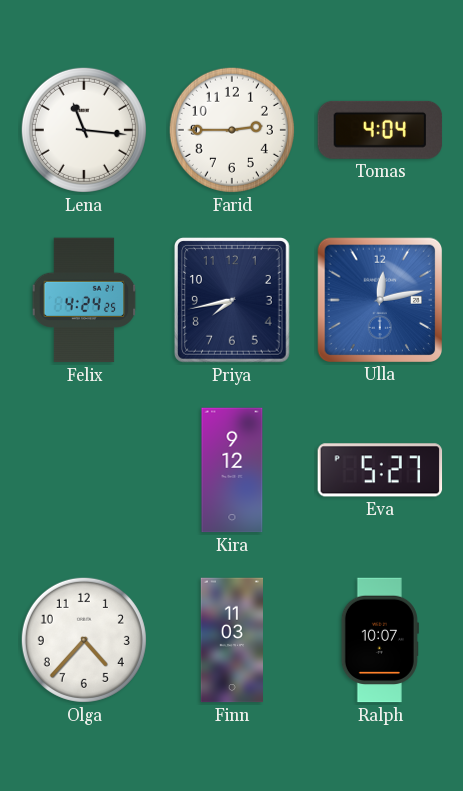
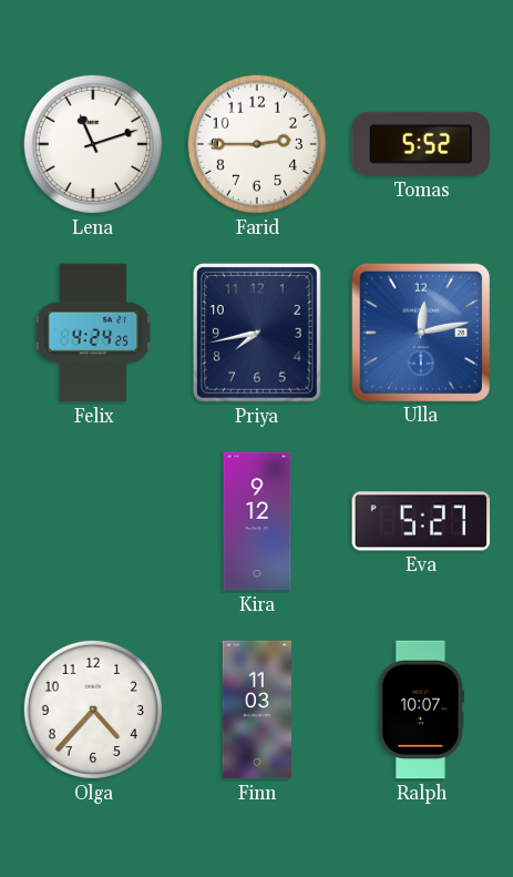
Lena: 11:16 -> 11:12 (93, 144)
Tomas: 4:04 -> 5:52 (421, 144)
